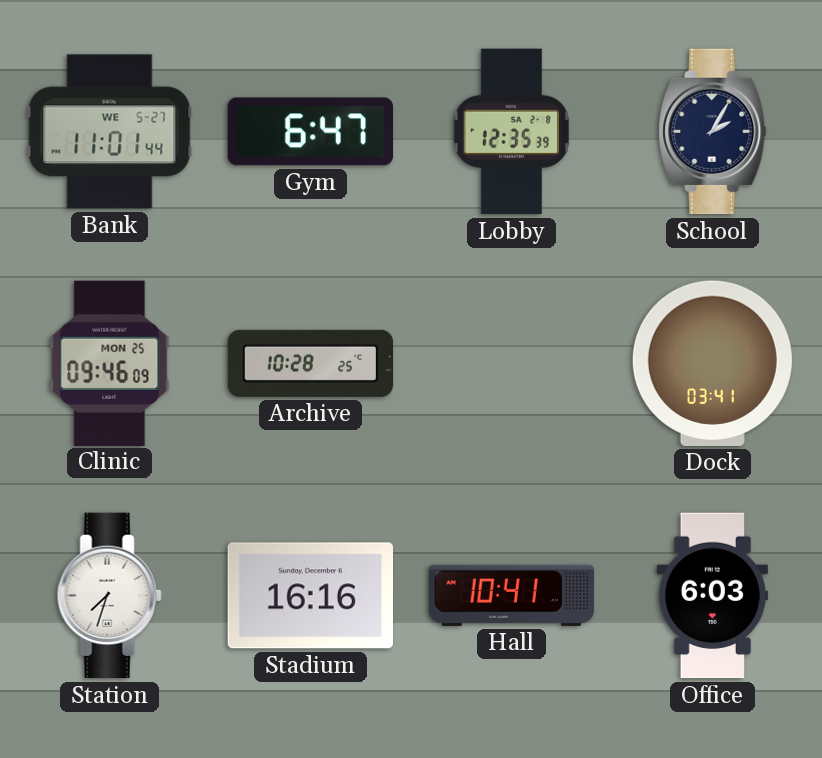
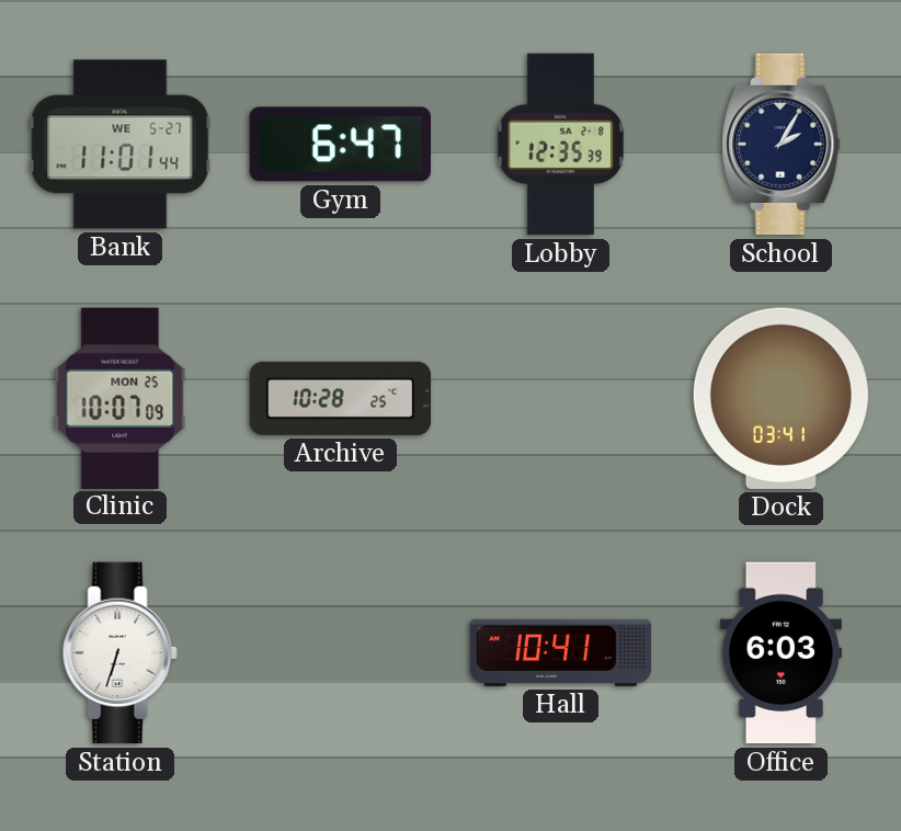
Clinic: 09:46 -> 10:07 (121, 398)
Station: 7:33 -> 6:33 (119, 653)
Stadium: 16:16 -> none (310, 596)
